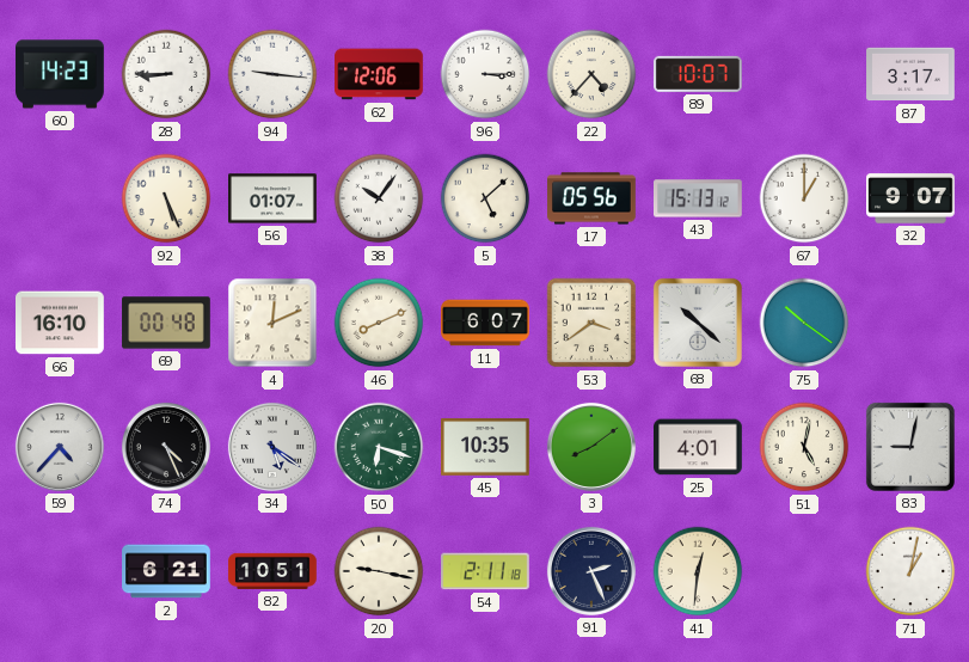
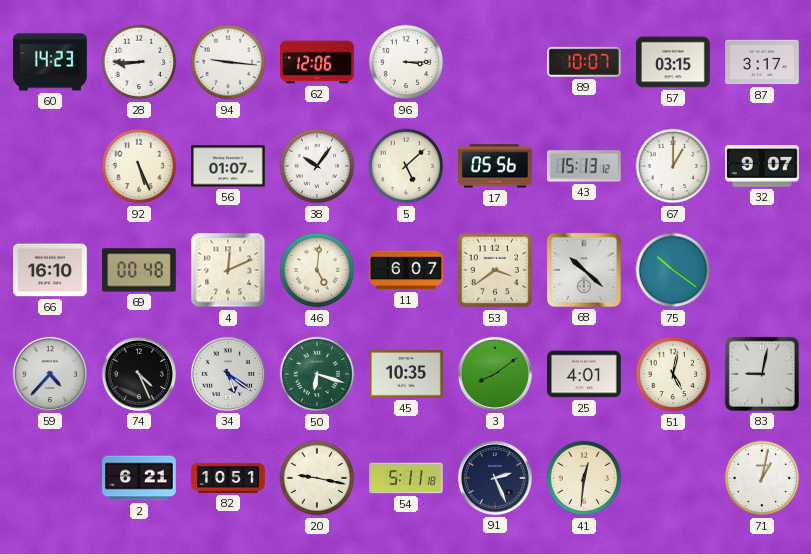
22: 4:37 -> none (591, 74)
57: none -> 03:15 (673, 62)
46: 8:11 -> 5:01 (317, 270)
54: 2:11 -> 5:11 (406, 478)
